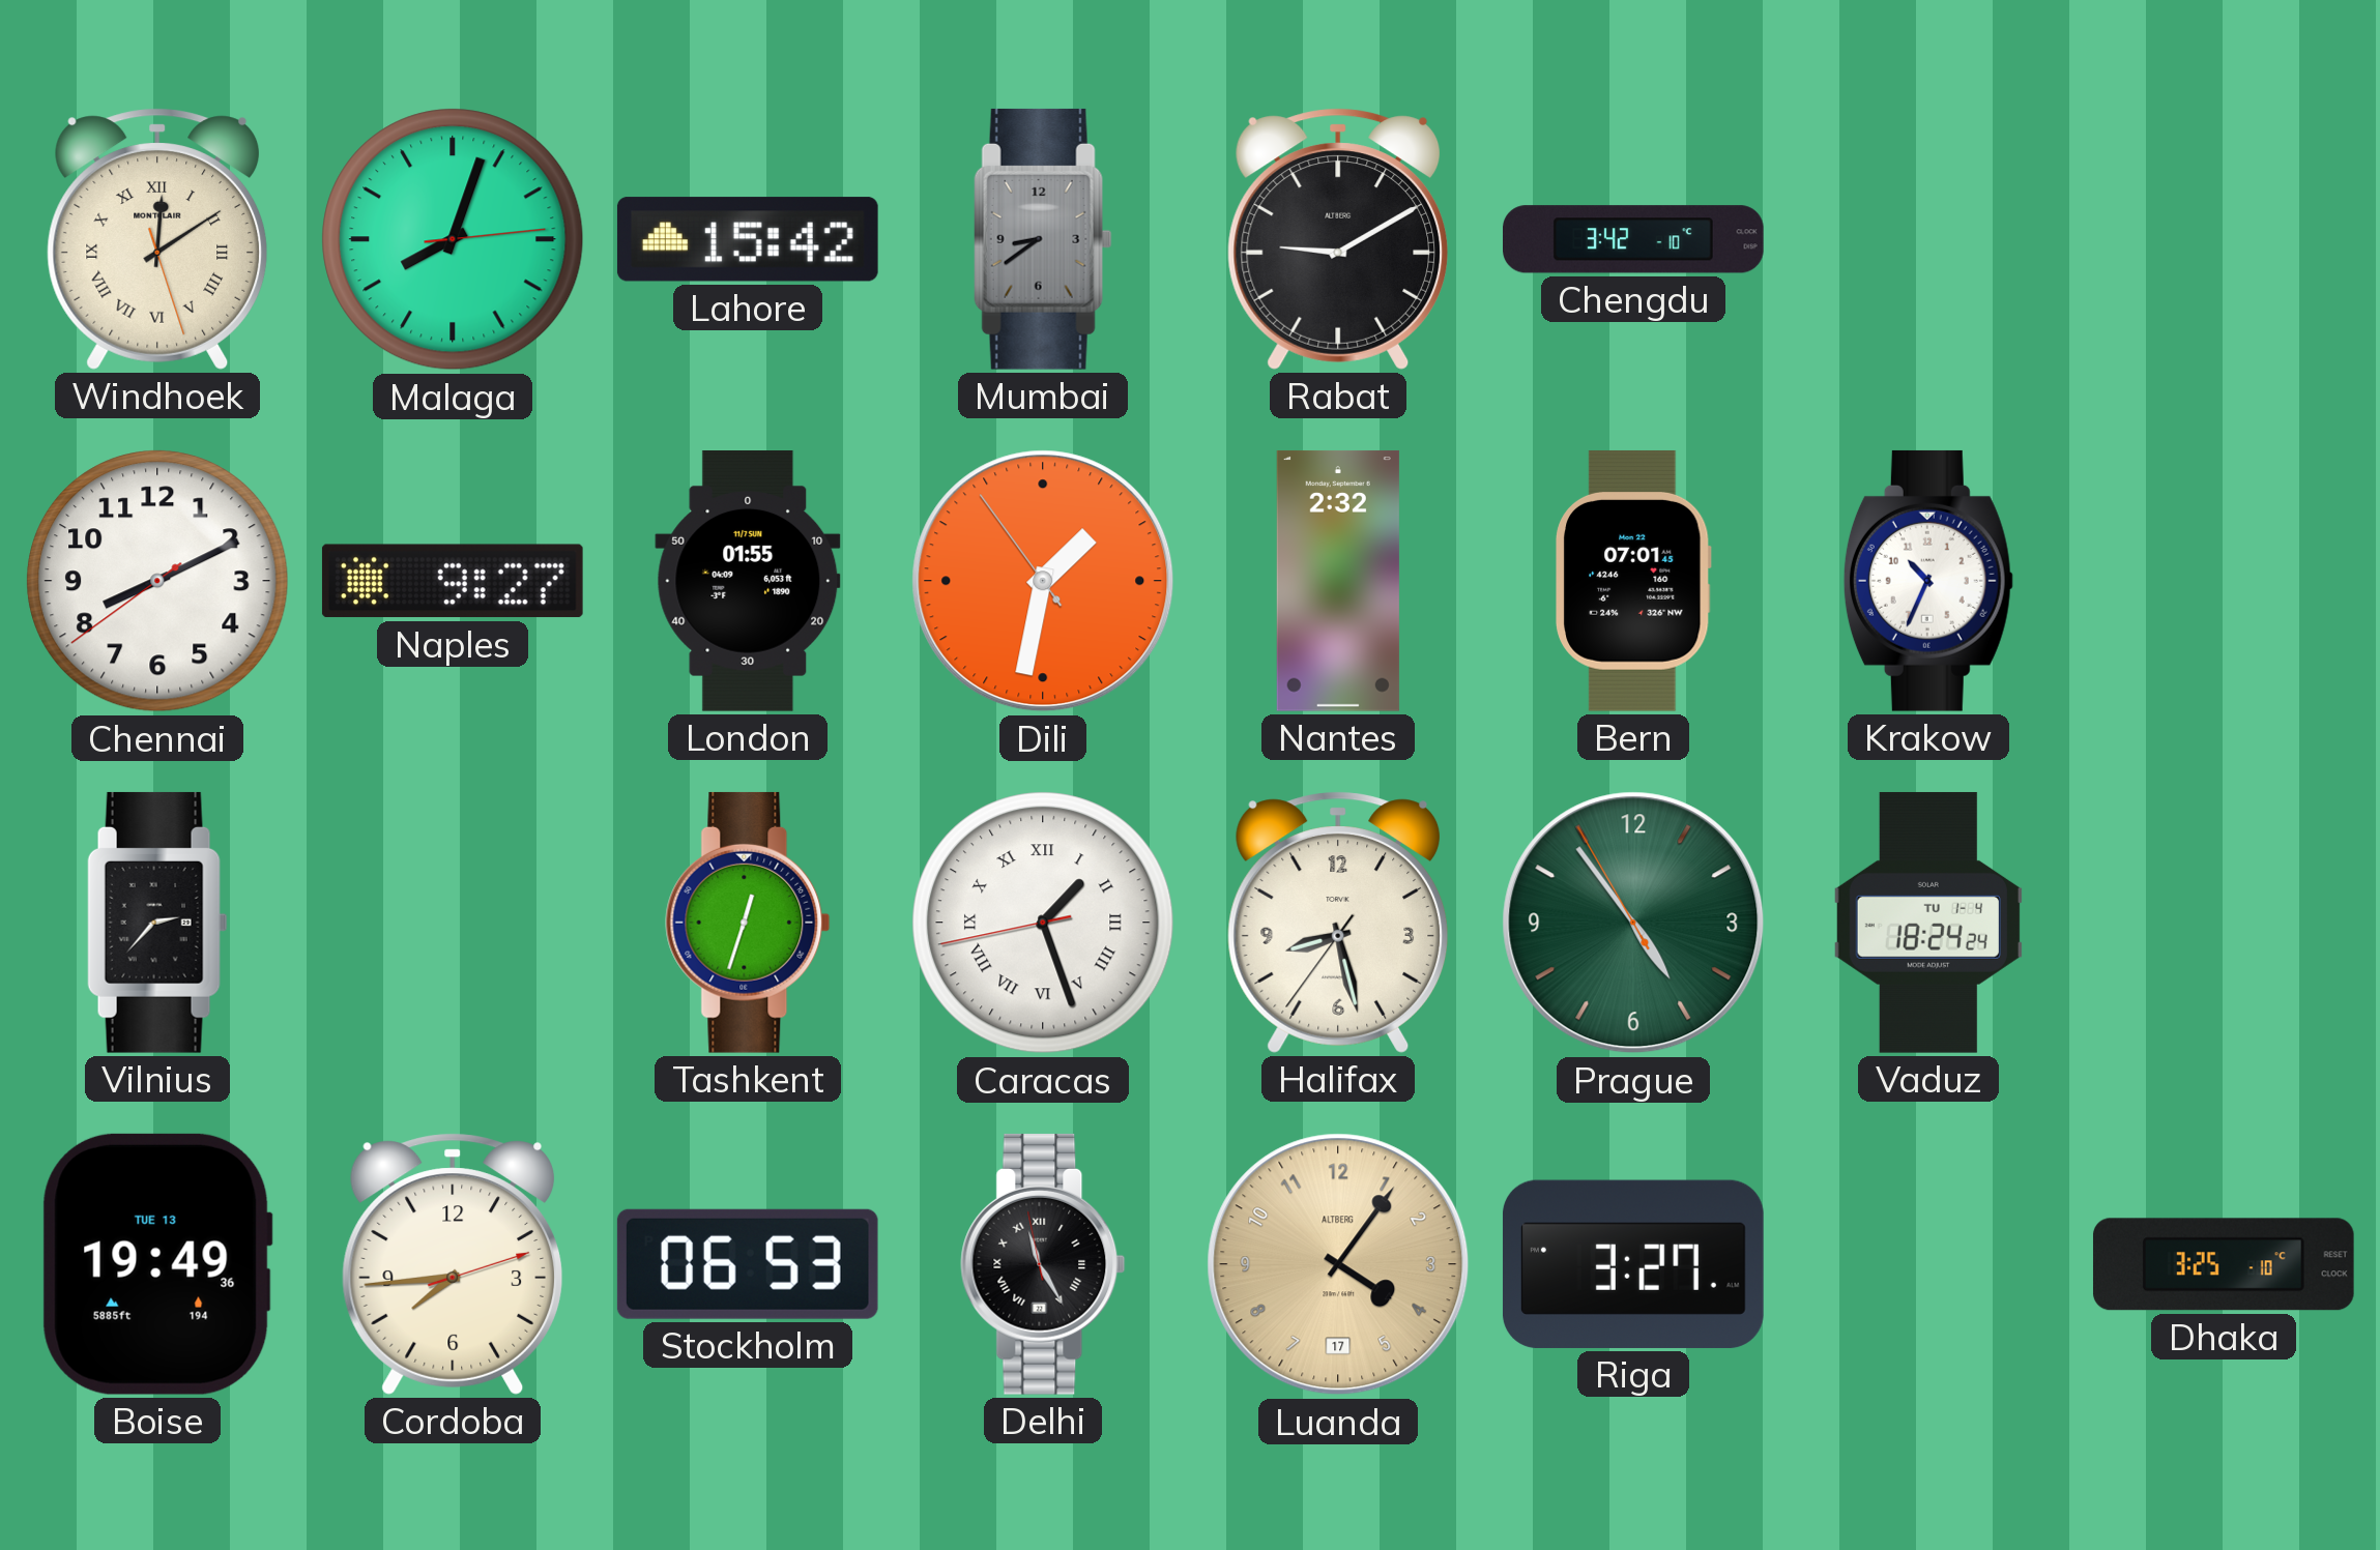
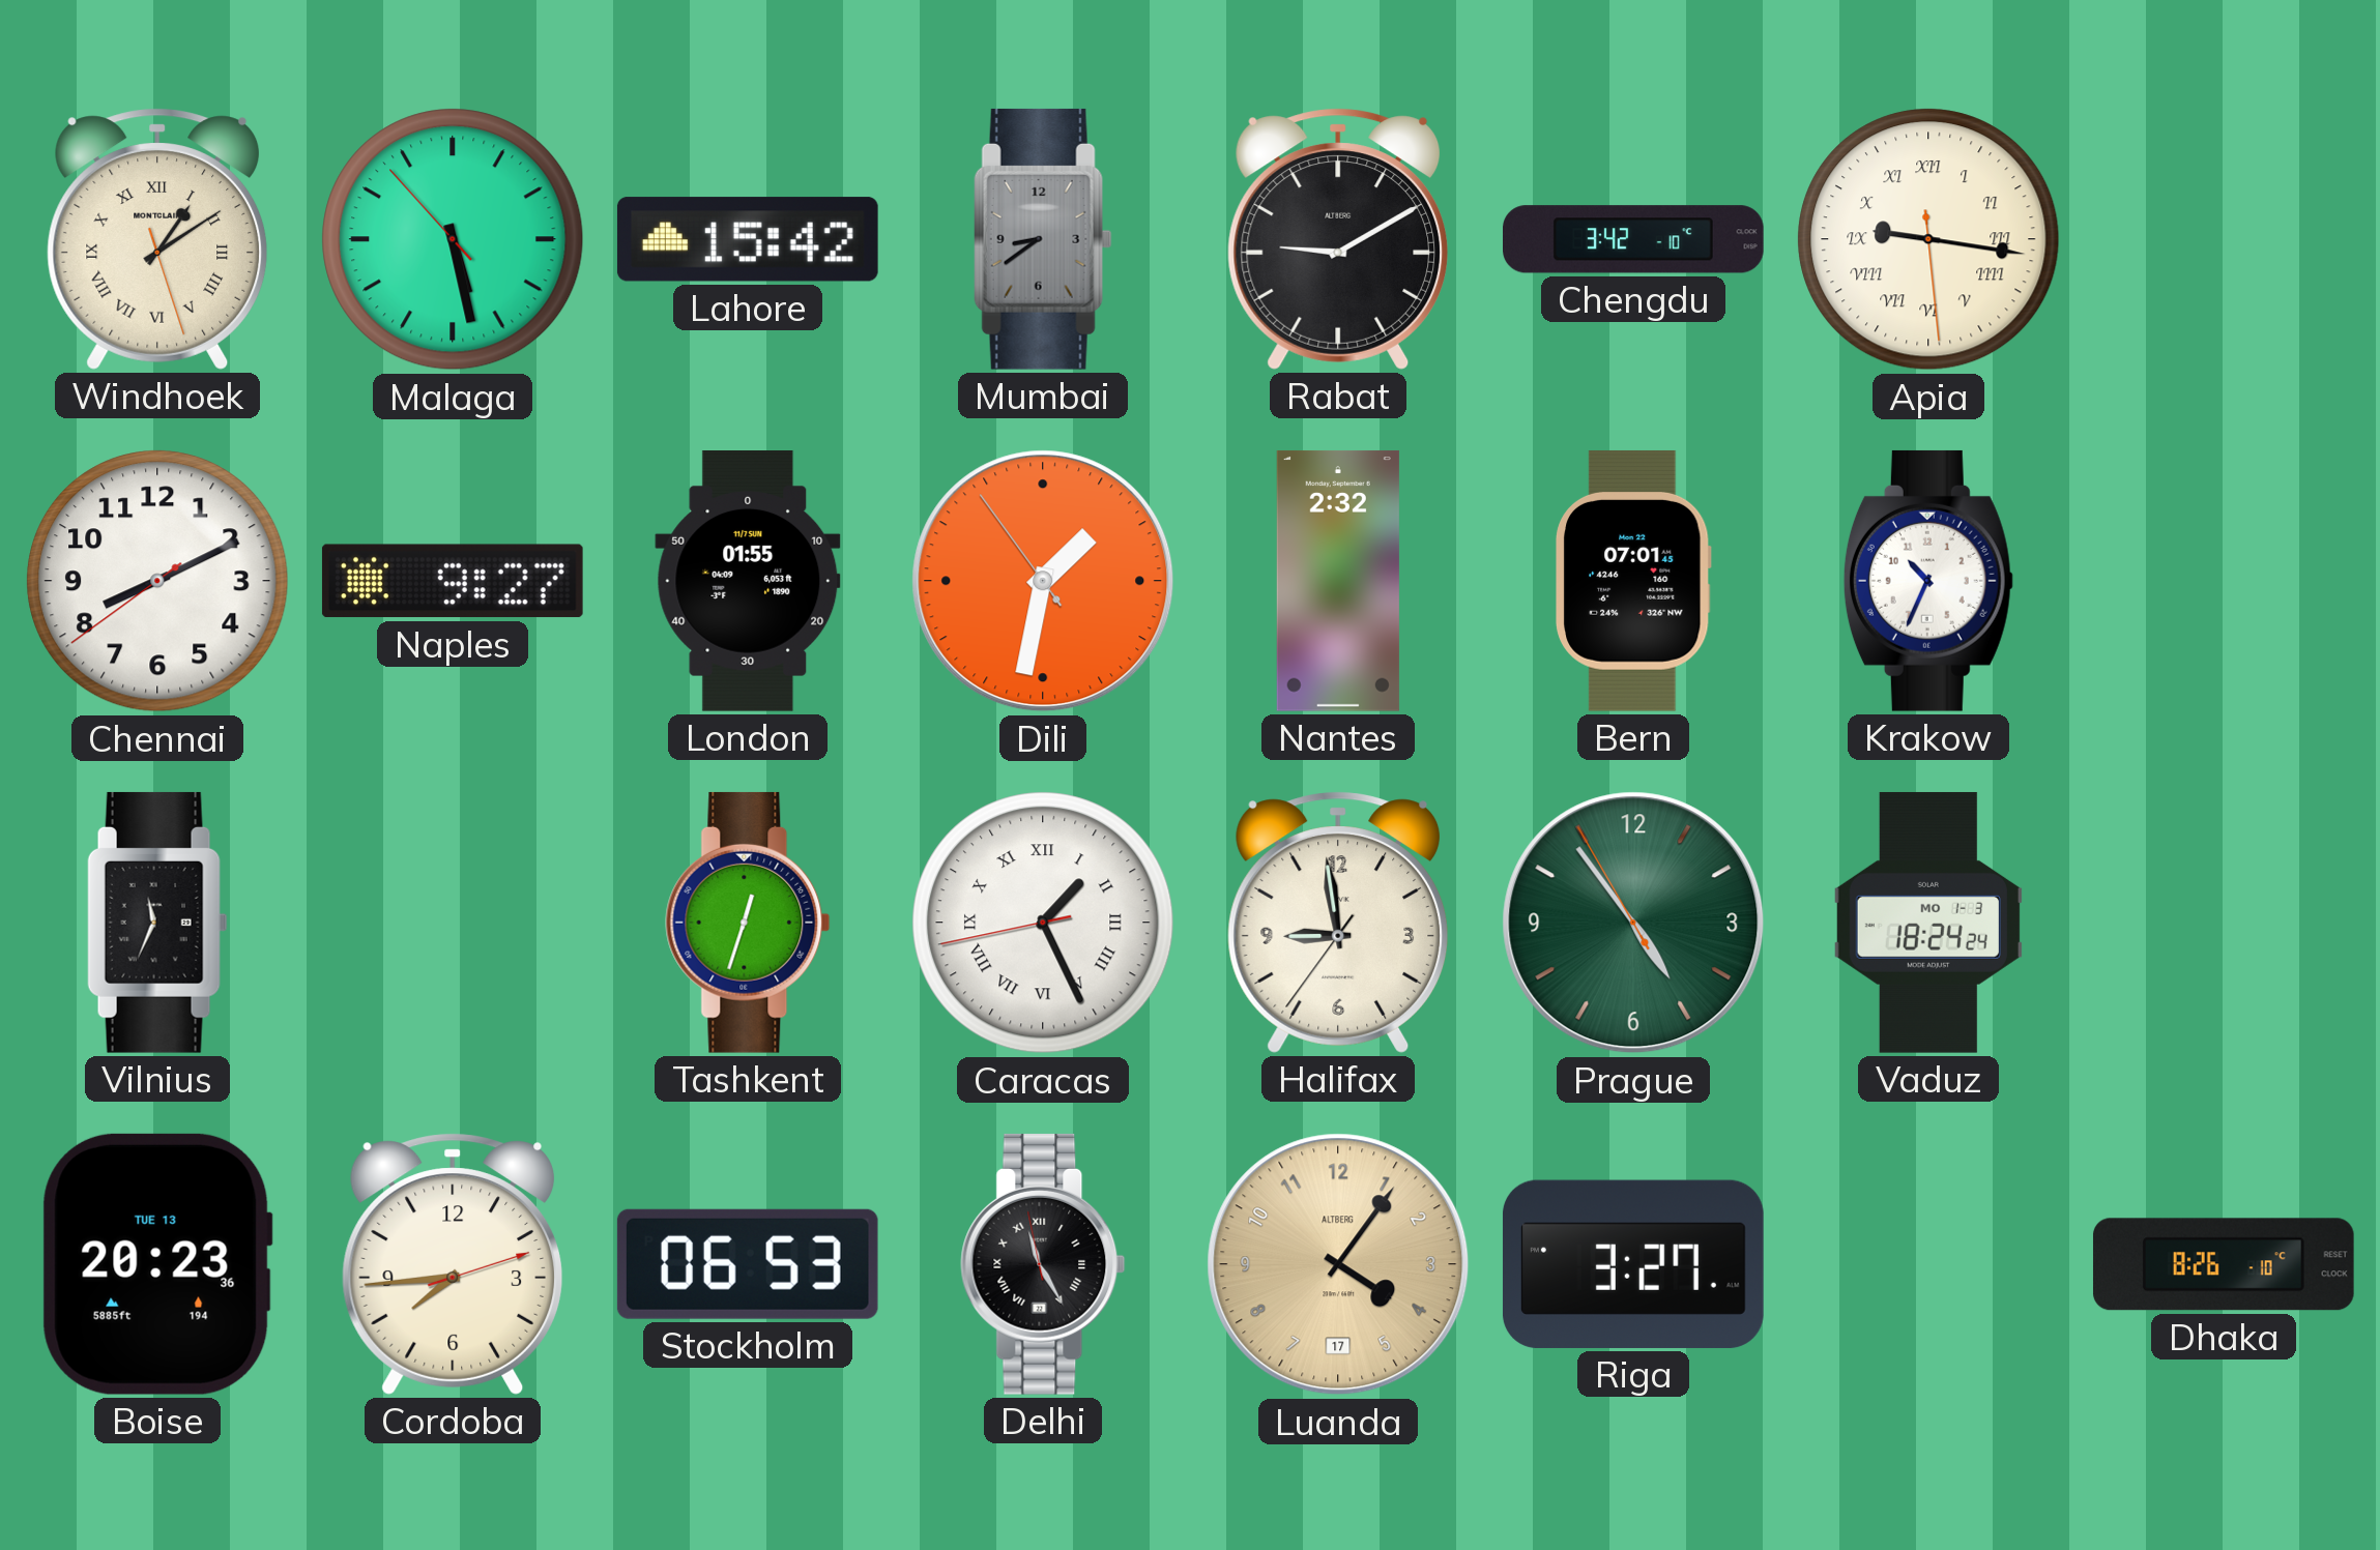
Windhoek: 12:09 -> 1:09 (157, 239)
Malaga: 8:03 -> 5:27 (453, 239)
Apia: none -> 9:16 (1928, 239)
Vilnius: 2:37 -> 11:34 (157, 923)
Caracas: 1:26 -> 1:25 (1043, 923)
Halifax: 8:27 -> 8:58 (1338, 923)
Vaduz date: TU 1-4 -> MO 1-3 (1928, 923)
Boise: 19:49 -> 20:23 (157, 1264)
Dhaka: 3:25 -> 8:26 (2224, 1264)
